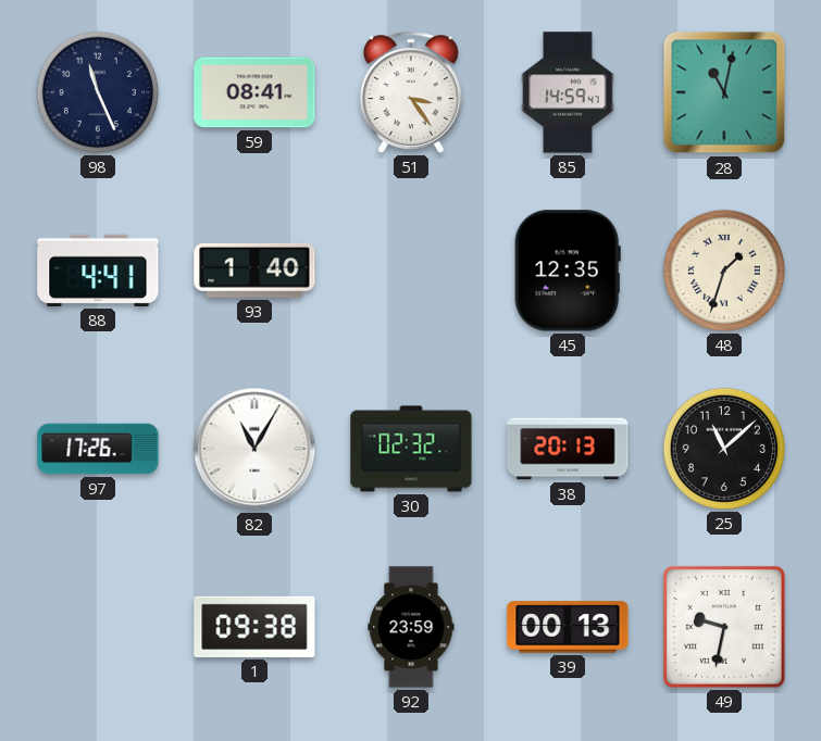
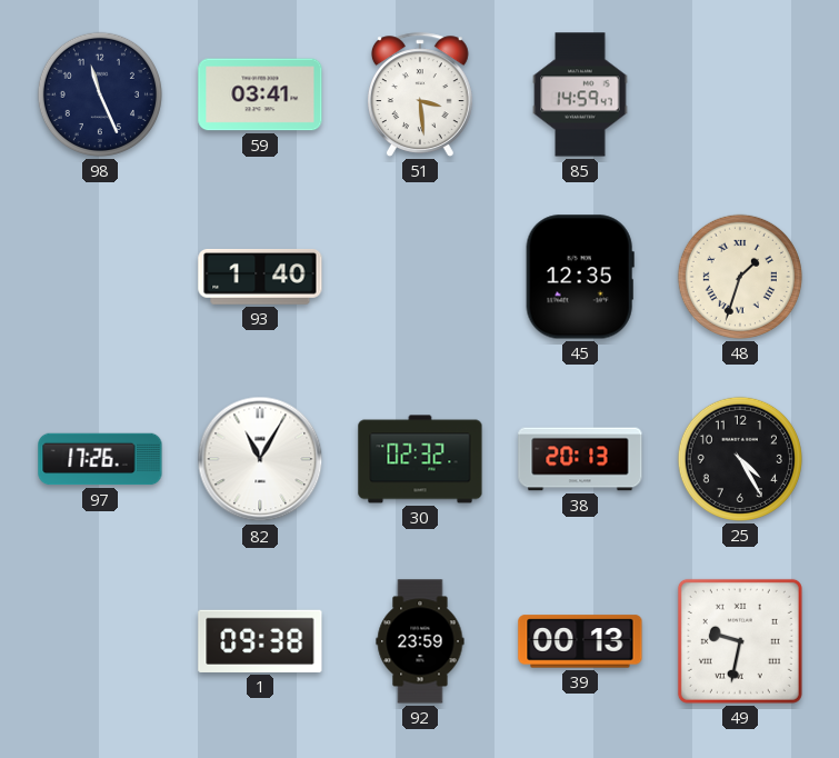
59: 08:41 -> 03:41 (260, 94)
51: 3:24 -> 3:29 (420, 94)
28: 11:02 -> none (724, 92)
88: 4:41 -> none (98, 271)
25: 11:08 -> 4:25 (740, 459)
